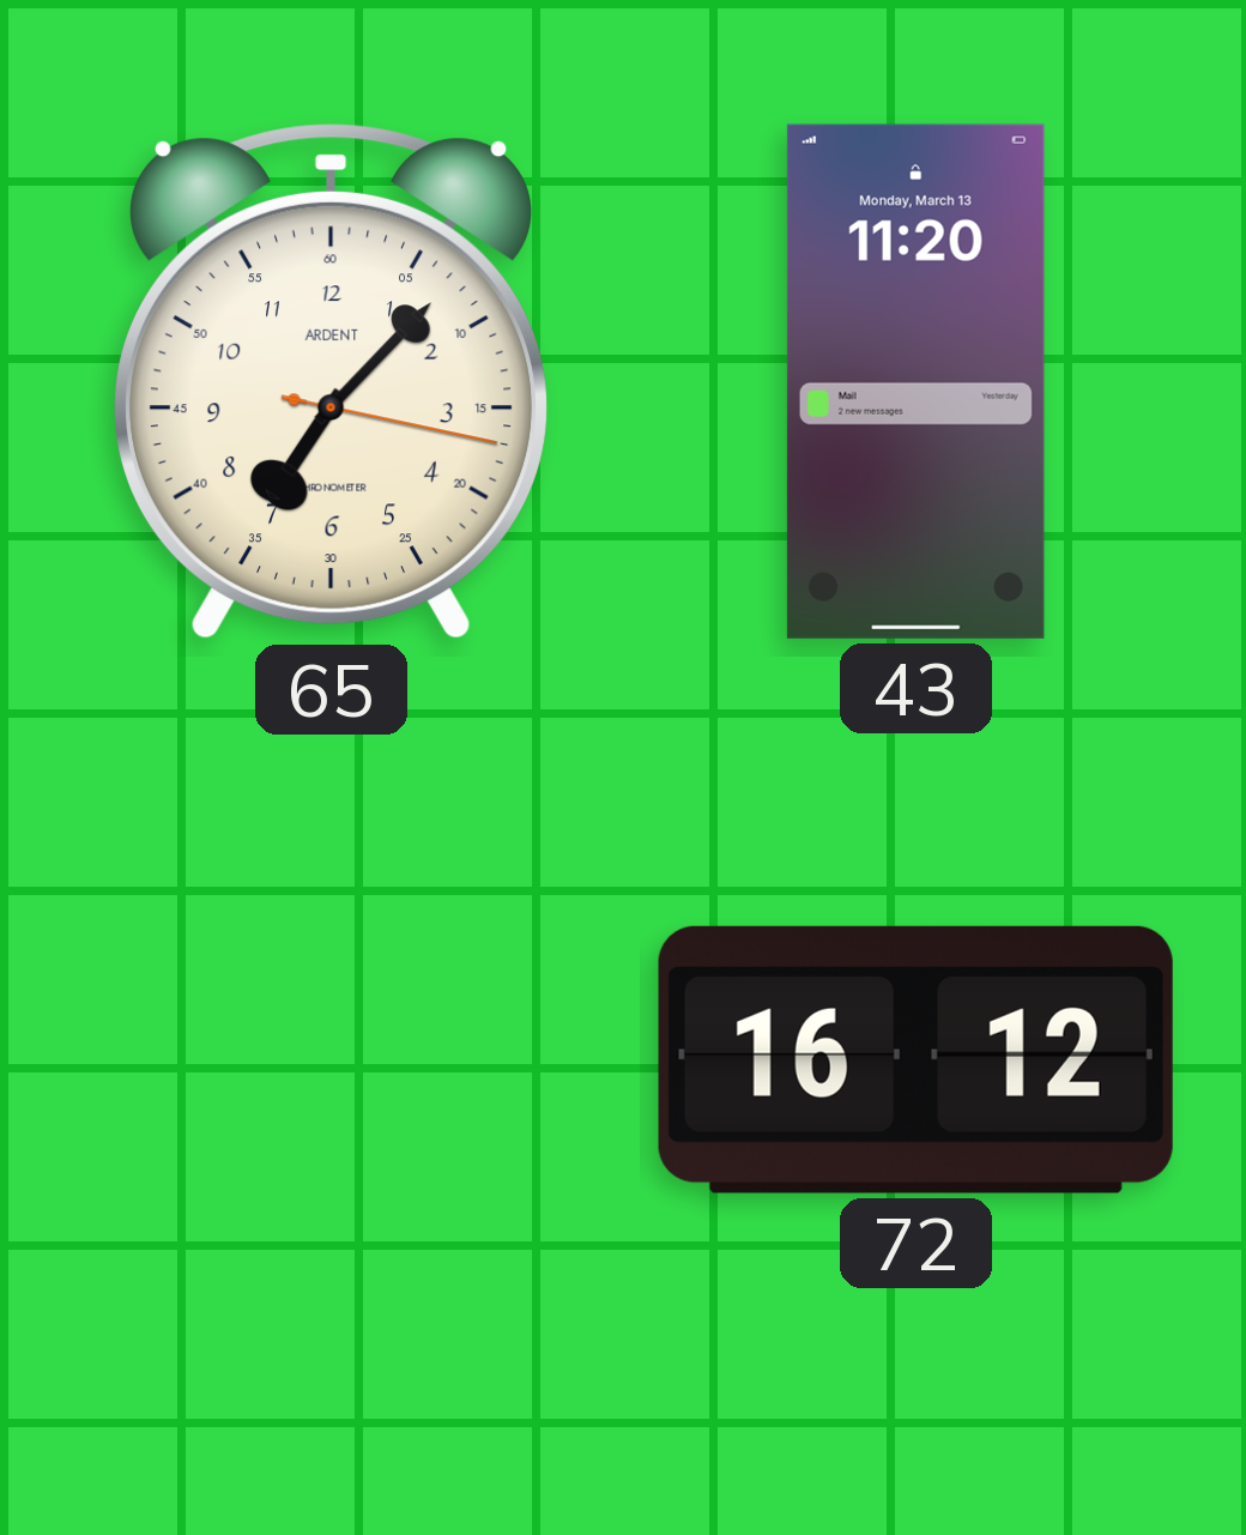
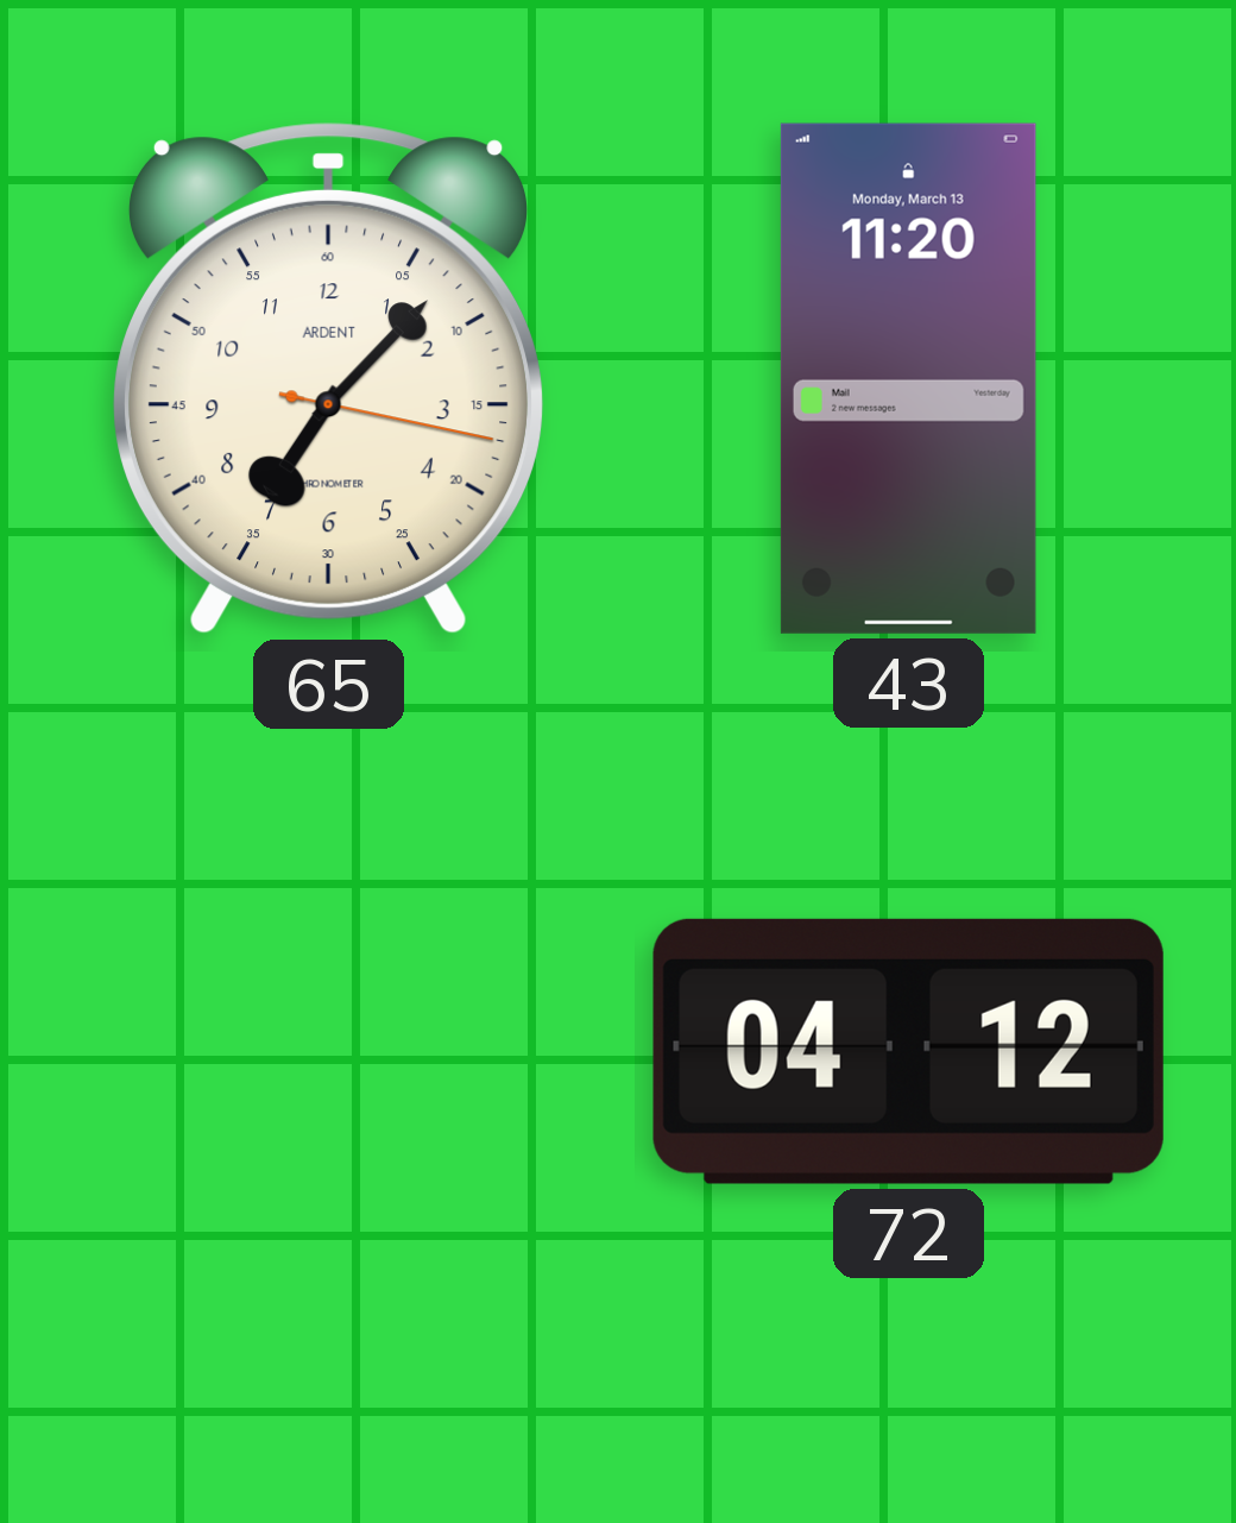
72: 16:12 -> 04:12 (908, 1051)
